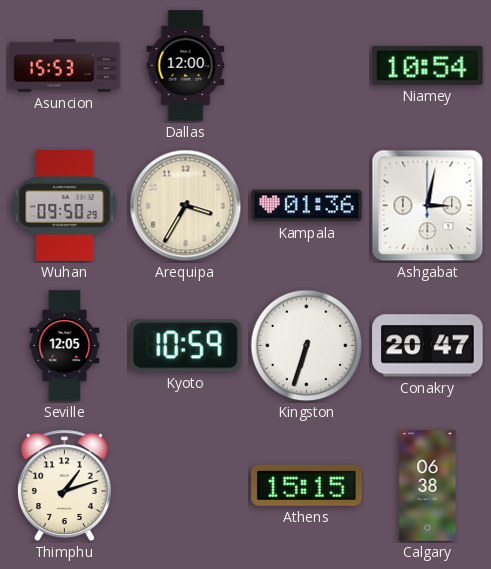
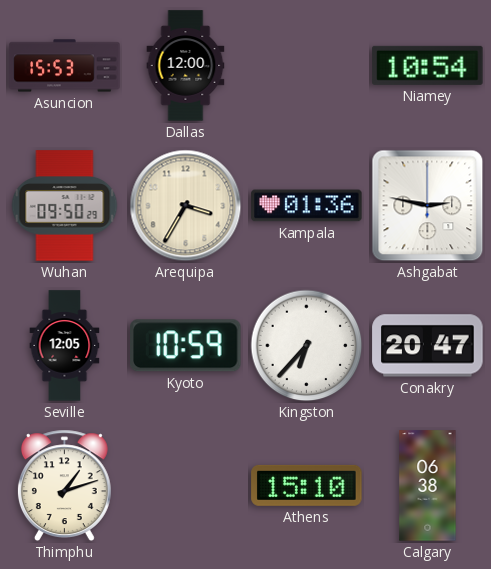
Ashgabat: 3:02 -> 2:47 (428, 206)
Kingston: 6:33 -> 6:37 (307, 346)
Athens: 15:15 -> 15:10 (307, 485)
